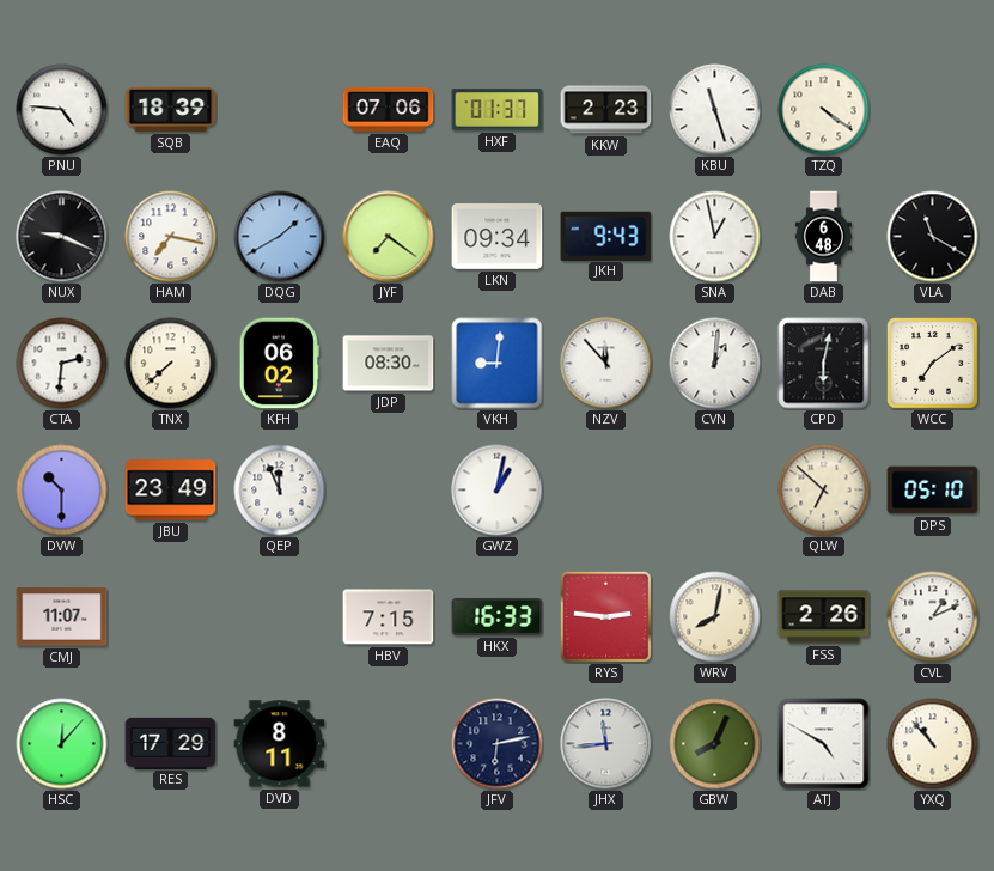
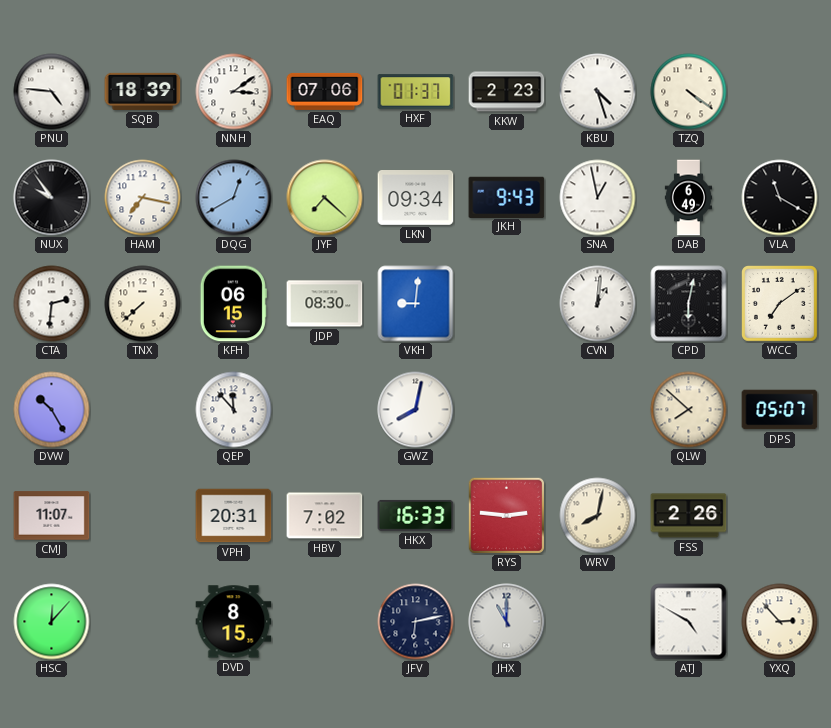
NNH: none -> 3:09 (234, 92)
KBU: 11:27 -> 4:27 (598, 92)
NUX: 9:19 -> 9:54 (52, 198)
DQG: 1:40 -> 12:40 (234, 198)
JYF: 7:21 -> 7:22 (325, 198)
DAB: 6:48 -> 6:49 (689, 198)
KFH: 06:02 -> 06:15 (233, 304)
NZV: 11:53 -> none (606, 364)
DVW: 10:30 -> 10:25 (52, 410)
JBU: 23:49 -> none (171, 491)
QEP: 11:56 -> 11:53 (234, 410)
GWZ: 1:02 -> 8:02 (416, 410)
QLW: 6:52 -> 7:52 (689, 410)
DPS: 05:10 -> 05:07 (780, 410)
VPH: none -> 20:31 (234, 516)
HBV: 7:15 -> 7:02 (325, 516)
CVL: 1:11 -> none (933, 617)
RES: 17:29 -> none (171, 743)
DVD: 8:11 -> 8:15 (234, 622)
JHX: 11:44 -> 11:00 (507, 622)
GBW: 8:04 -> none (715, 744)
YXQ: 10:53 -> 2:53 (780, 622)
